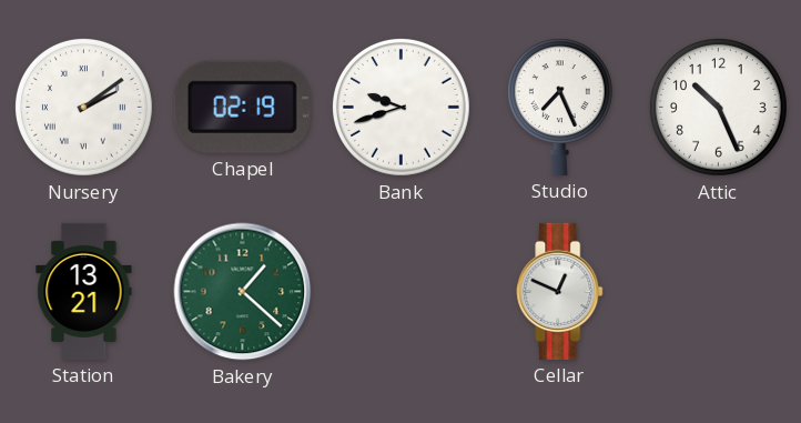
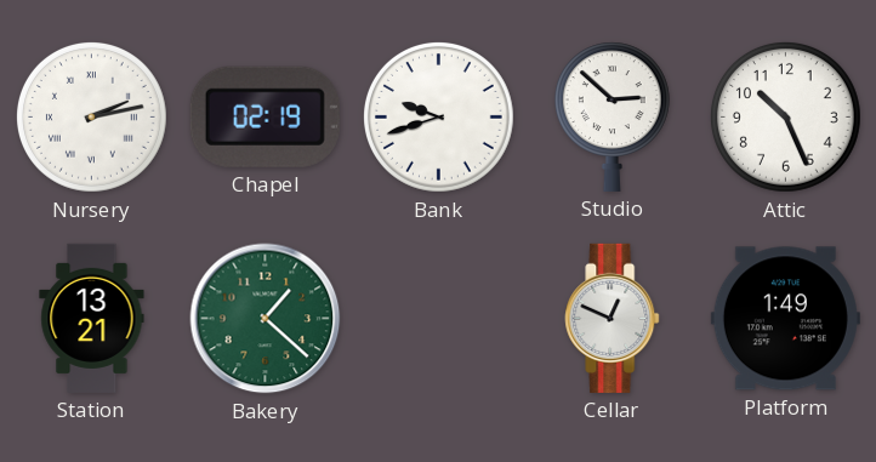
Nursery: 2:09 -> 2:13 (92, 118)
Studio: 7:26 -> 2:52 (612, 116)
Platform: none -> 1:49 (785, 319)
